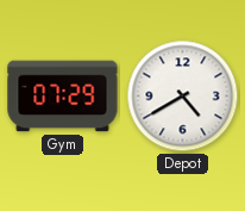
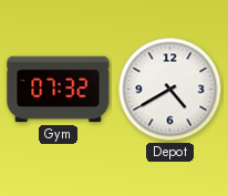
Gym: 07:29 -> 07:32 (59, 90)
